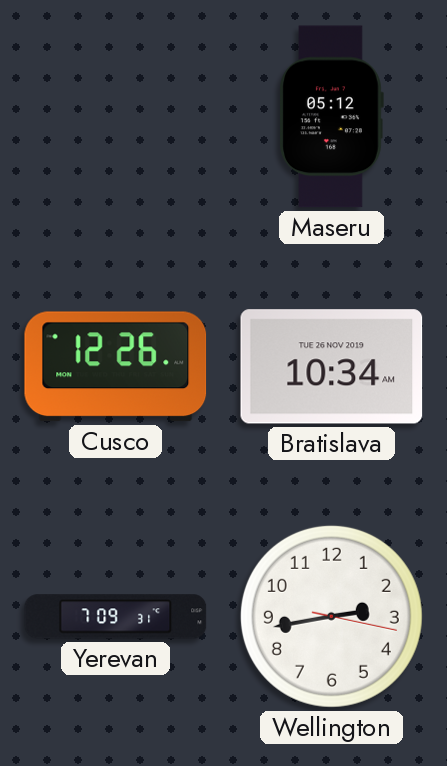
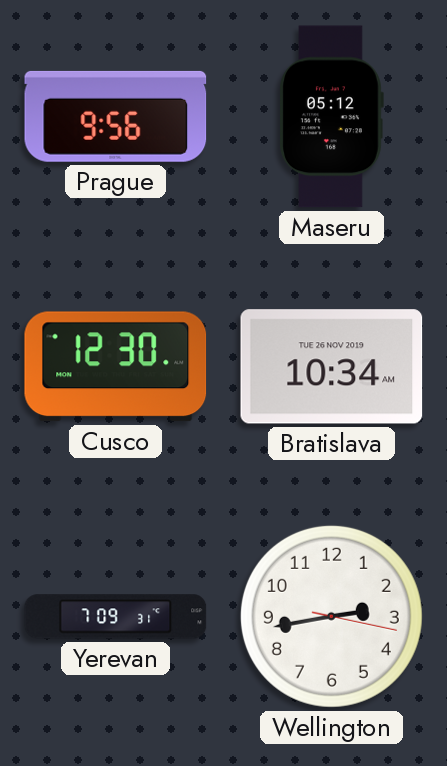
Prague: none -> 9:56 (116, 116)
Cusco: 12:26 -> 12:30 (116, 367)
